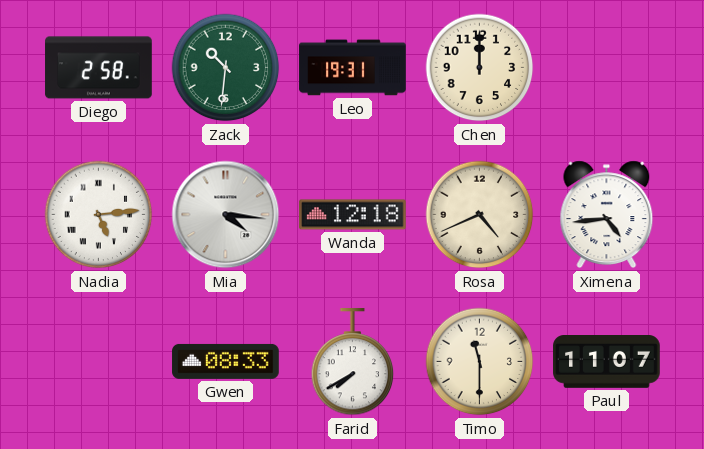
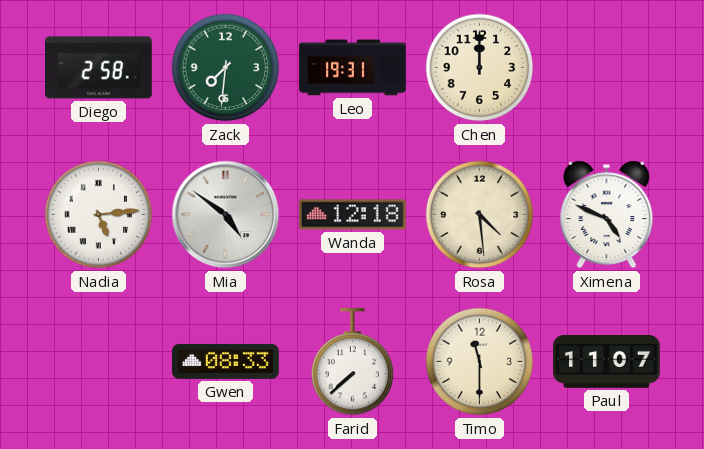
Zack: 10:31 -> 7:31 (226, 68)
Mia: 4:16 -> 4:51 (226, 215)
Rosa: 4:41 -> 4:29 (480, 215)
Ximena: 4:44 -> 4:49 (607, 215)
Farid: 7:40 -> 7:38 (353, 362)
